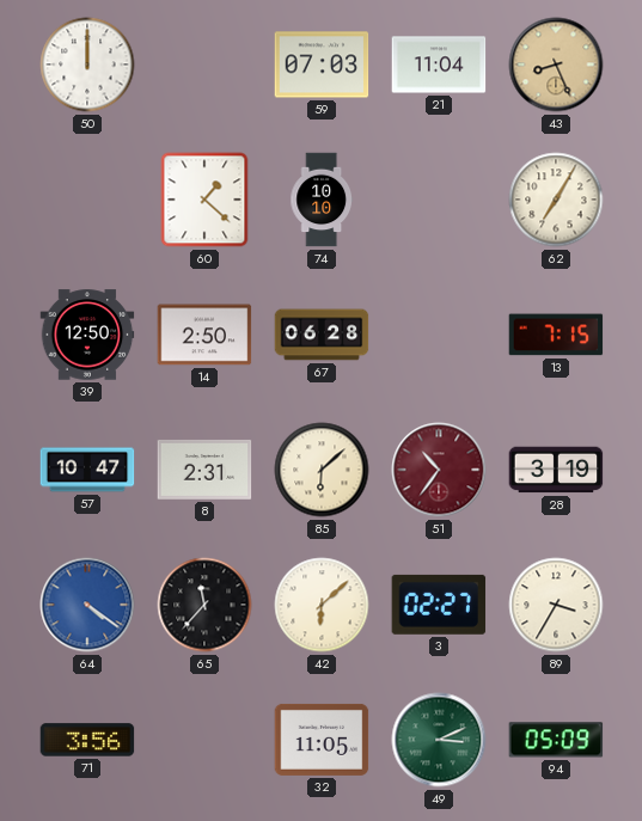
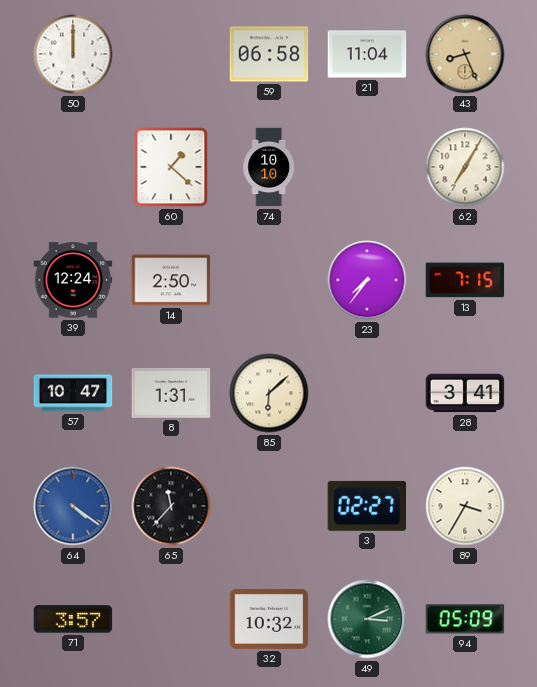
59: 07:03 -> 06:58 (269, 54)
39: 12:50 -> 12:24 (73, 280)
67: 06:28 -> none (322, 335)
23: none -> 7:36 (367, 280)
8: 2:31 -> 1:31 (171, 393)
51: 10:36 -> none (439, 470)
28: 3:19 -> 3:41 (465, 393)
42: 6:08 -> none (322, 605)
71: 3:56 -> 3:57 (73, 619)
32: 11:05 -> 10:32 (269, 619)
